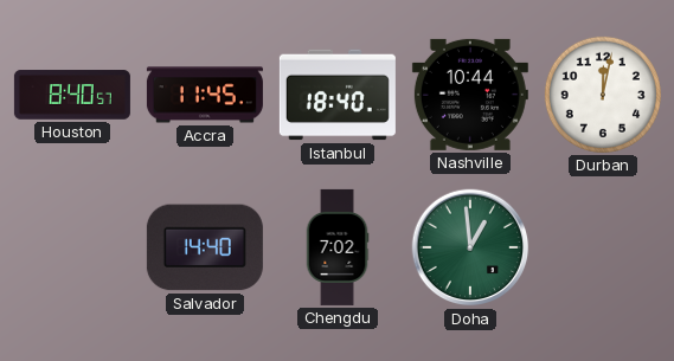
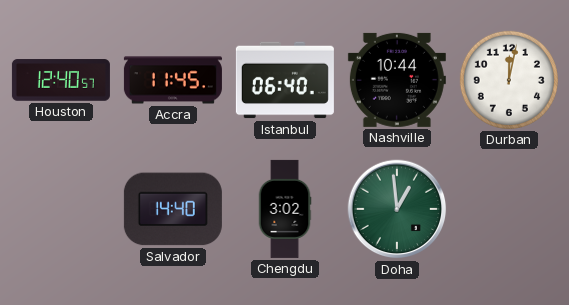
Houston: 8:40 -> 12:40 (61, 80)
Istanbul: 18:40 -> 06:40 (285, 80)
Chengdu: 7:02 -> 3:02 (285, 209)
